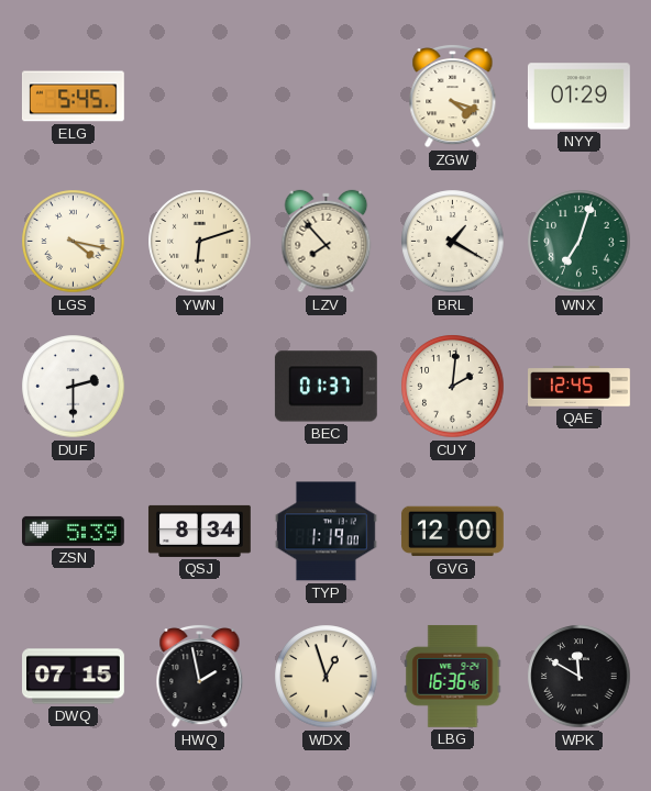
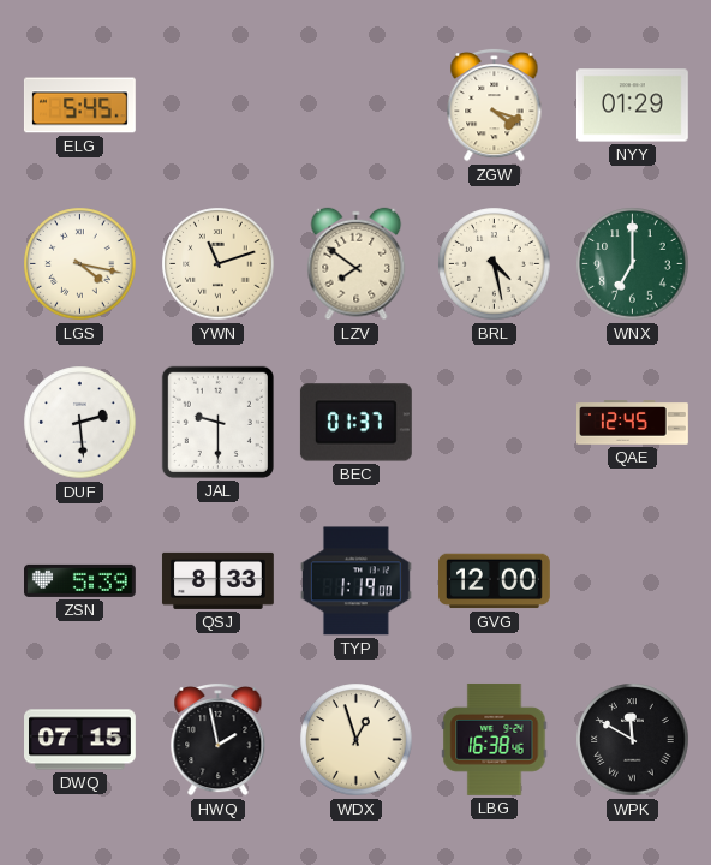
YWN: 6:12 -> 11:12 (219, 264)
LZV: 7:53 -> 7:51 (357, 264)
BRL: 1:20 -> 4:28 (495, 264)
WNX: 7:03 -> 7:00 (633, 264)
DUF: 2:30 -> 2:29 (80, 423)
JAL: none -> 9:30 (217, 422)
CUY: 2:01 -> none (453, 387)
QSJ: 8:34 -> 8:33 (219, 580)
LBG: 16:36 -> 16:38 (495, 739)
